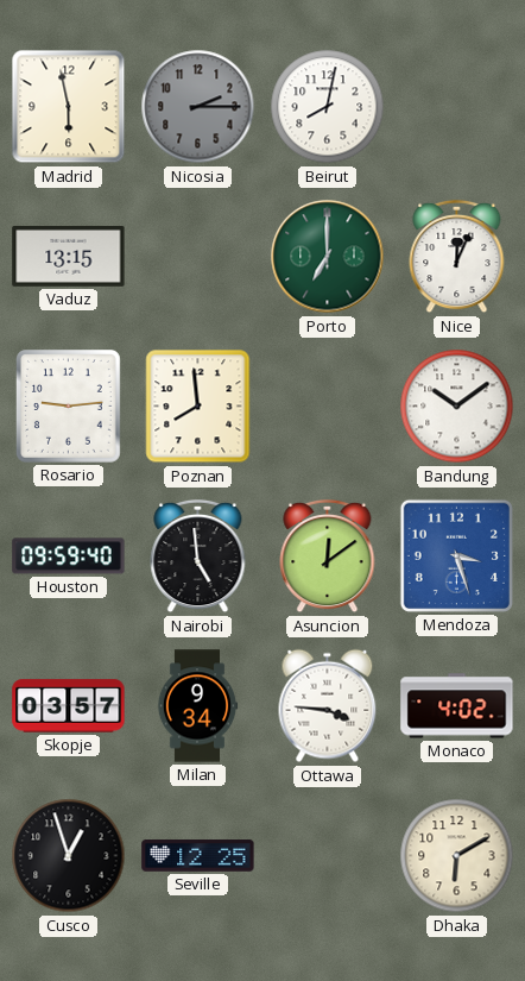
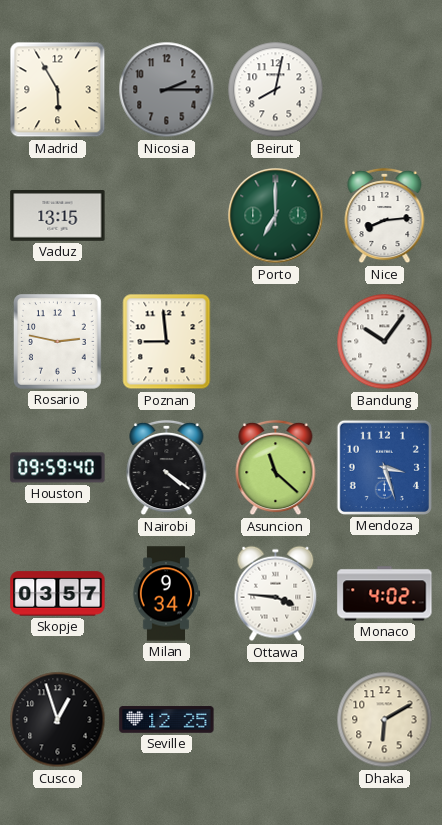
Madrid: 5:58 -> 5:55 (58, 90)
Nice: 12:04 -> 8:14 (385, 216)
Rosario: 9:14 -> 2:47 (57, 342)
Poznan: 7:59 -> 8:59 (167, 342)
Bandung: 10:09 -> 10:06 (385, 342)
Nairobi: 4:59 -> 4:21 (167, 468)
Asuncion: 12:09 -> 11:22 (276, 468)
